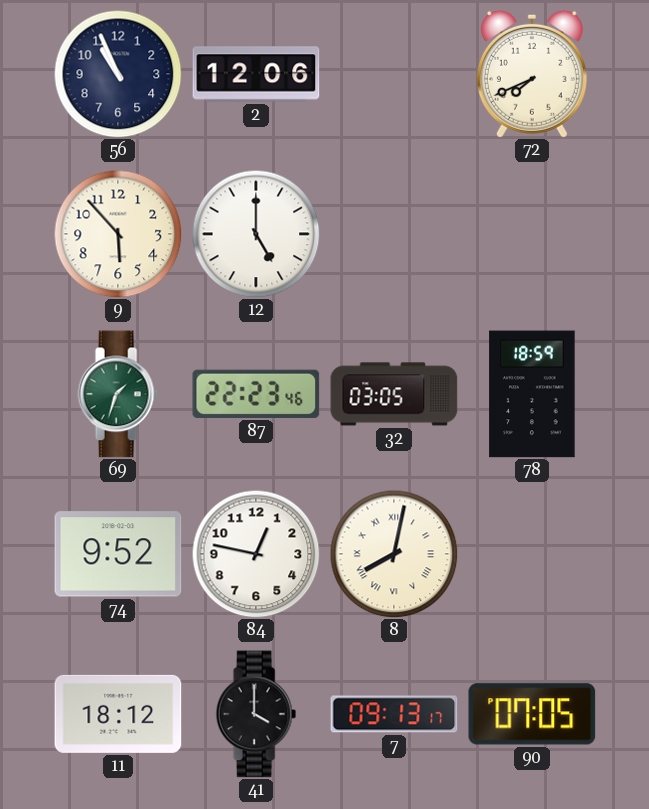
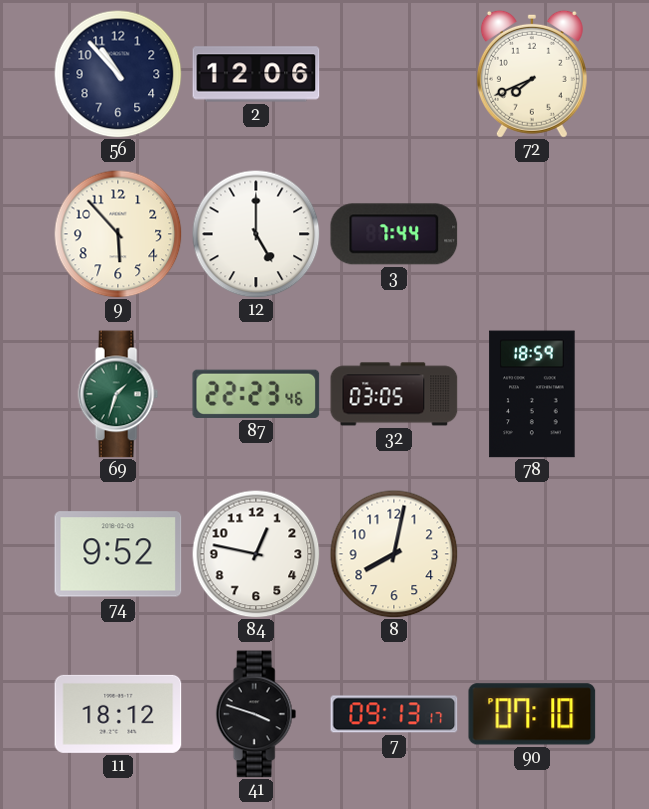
56: 10:56 -> 10:53 (118, 74)
3: none -> 7:44 (394, 234)
8 numerals: Roman -> Arabic (394, 554)
41: 4:00 -> 3:48 (256, 714)
90: 07:05 -> 07:10 (532, 714)
